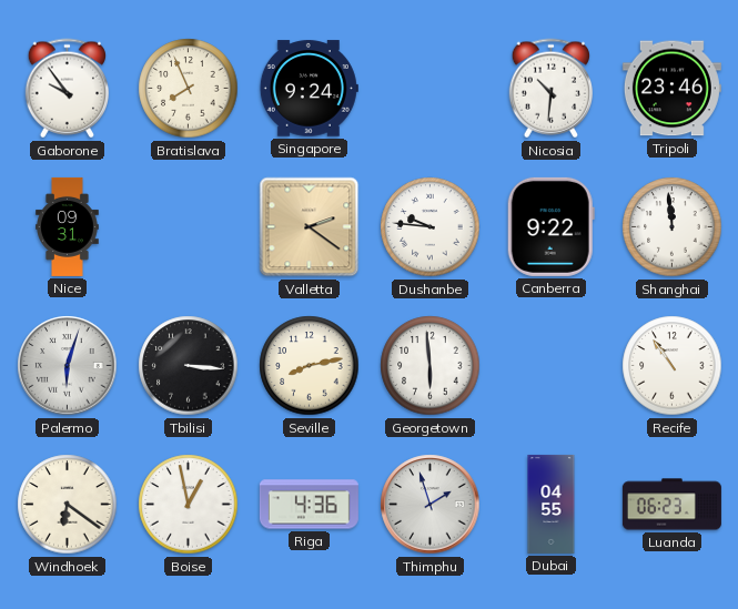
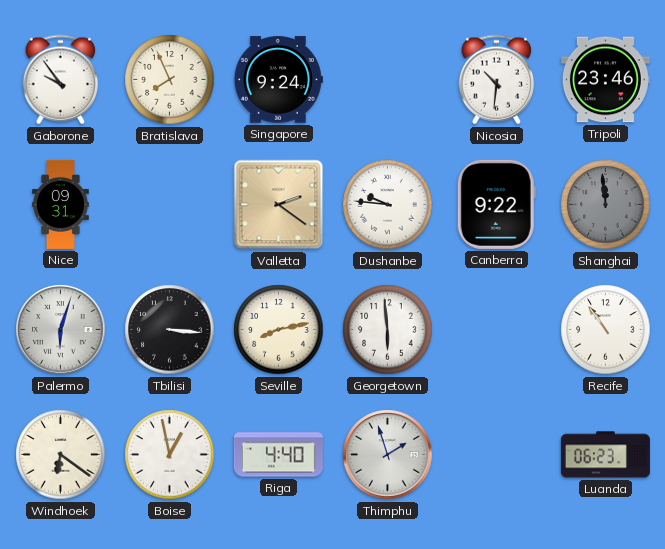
Shanghai dial: white -> grey (606, 205)
Riga: 4:36 -> 4:40 (278, 455)
Dubai: 04:55 -> none (552, 504)
